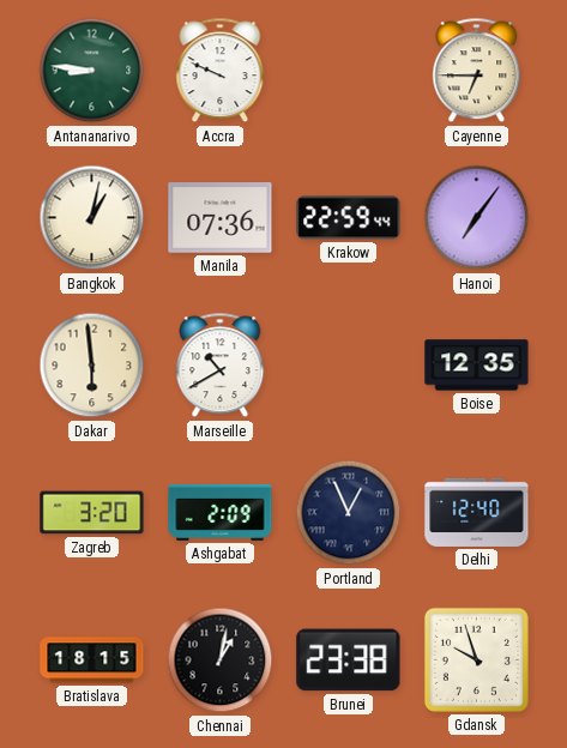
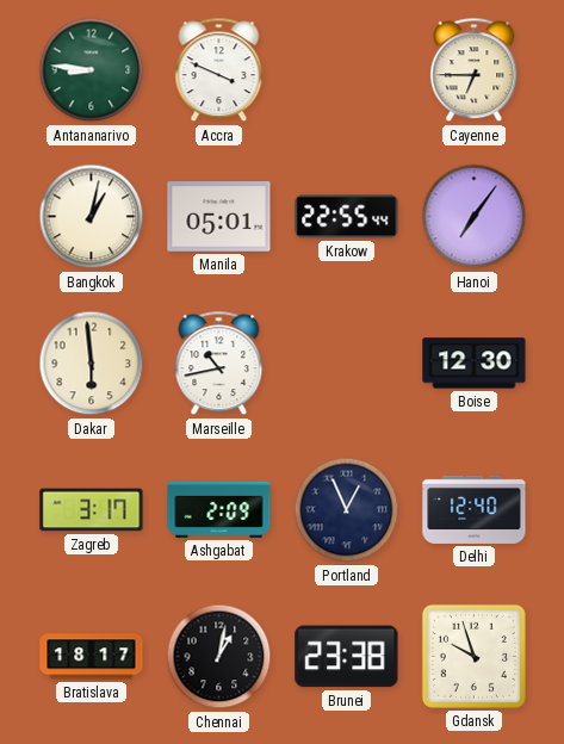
Accra: 9:49 -> 3:49 (219, 70)
Manila: 07:36 -> 05:01 (219, 217)
Krakow: 22:59 -> 22:55 (347, 217)
Marseille: 10:40 -> 10:43 (219, 364)
Boise: 12:35 -> 12:30 (475, 364)
Zagreb: 3:20 -> 3:17 (92, 510)
Bratislava: 18:15 -> 18:17 (92, 657)
